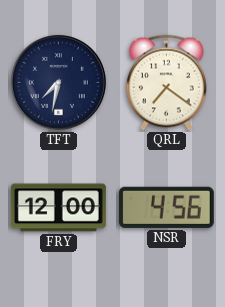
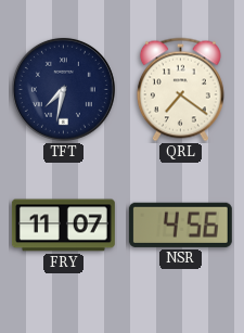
FRY: 12:00 -> 11:07 (63, 226)
